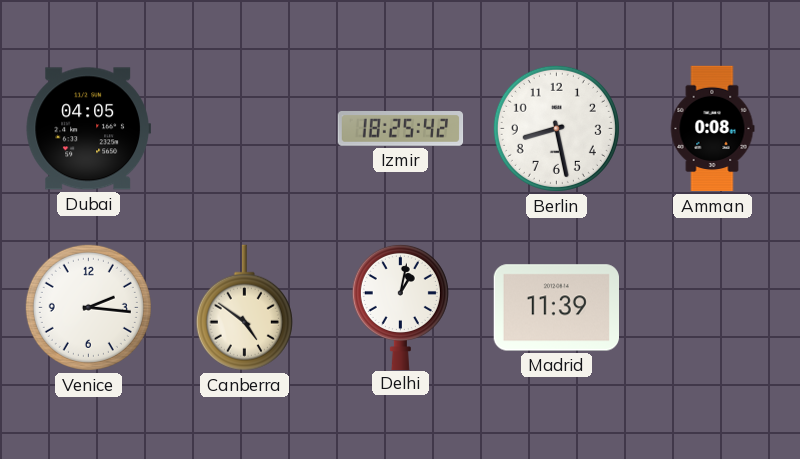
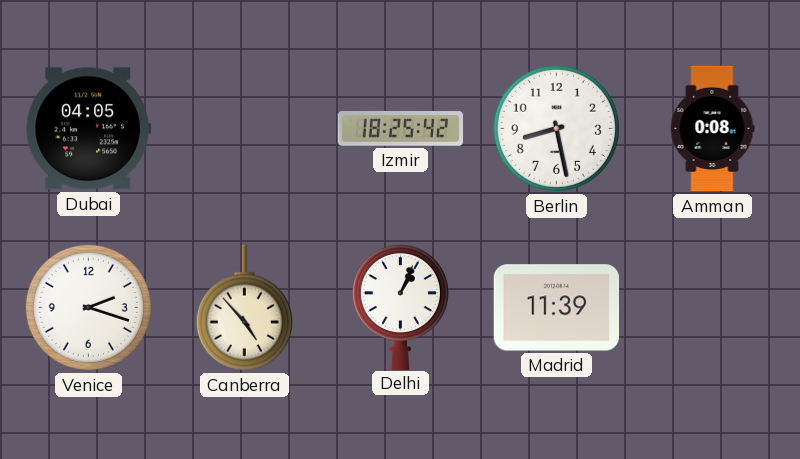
Venice: 2:16 -> 2:18 (88, 307)
Canberra: 4:51 -> 4:53 (244, 308)
Delhi: 1:02 -> 1:04 (400, 306)
